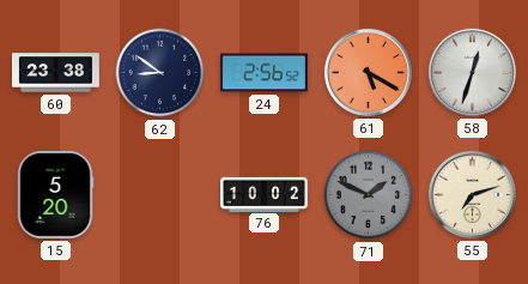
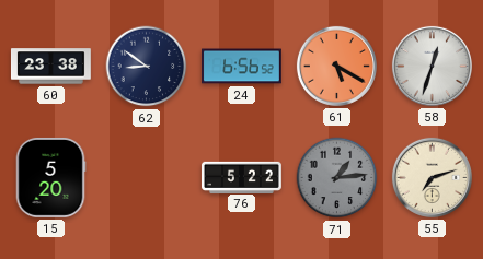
24: 2:56 -> 6:56 (241, 67)
76: 10:02 -> 5:22 (242, 177)
71: 1:49 -> 1:14 (337, 178)
